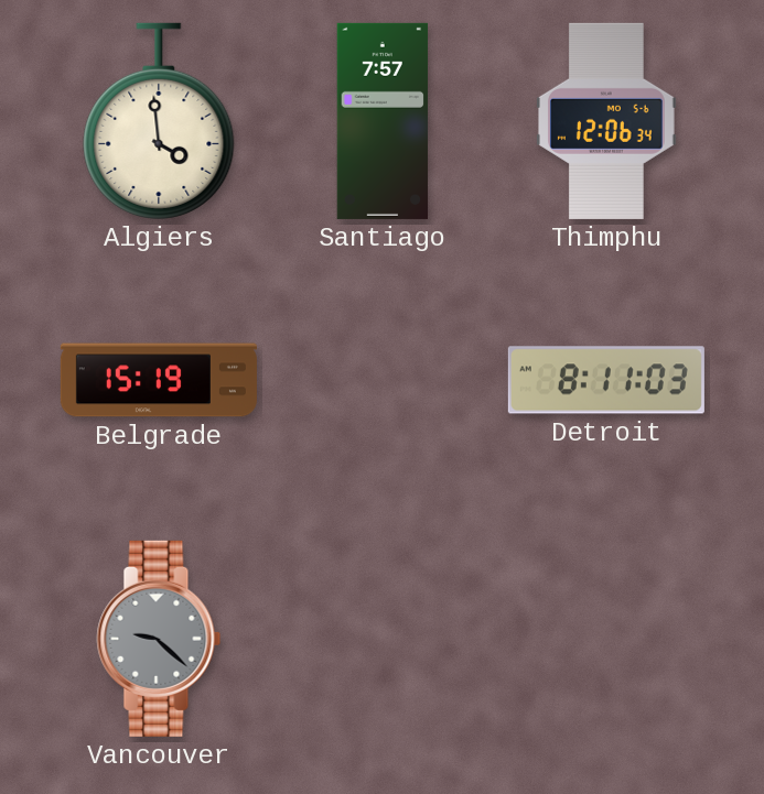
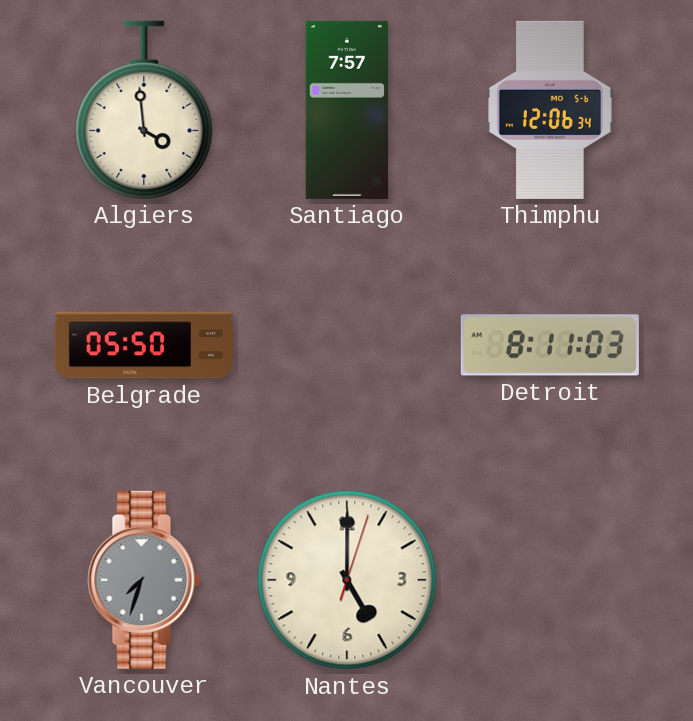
Belgrade: 15:19 -> 05:50 (144, 345)
Vancouver: 9:22 -> 7:33 (144, 580)
Nantes: none -> 5:00 (347, 580)
